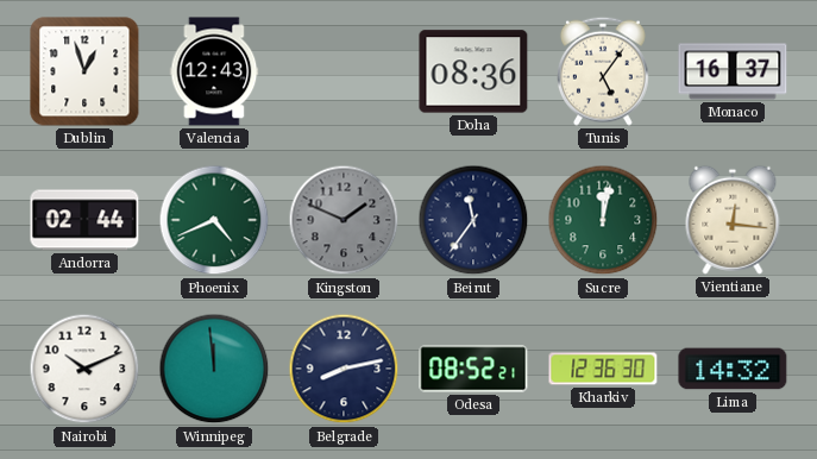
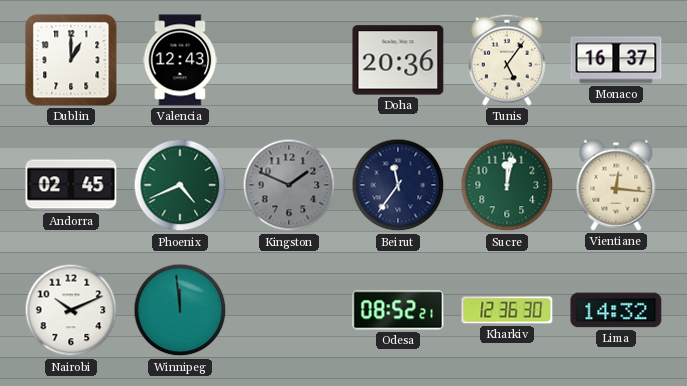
Dublin: 12:57 -> 1:00 (71, 60)
Doha: 08:36 -> 20:36 (398, 60)
Andorra: 02:44 -> 02:45 (71, 185)
Belgrade: 8:13 -> none (344, 369)
